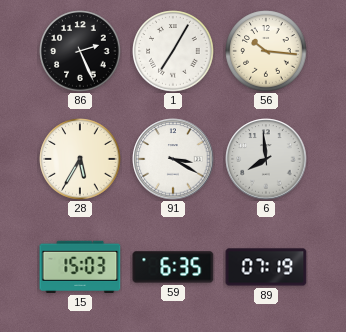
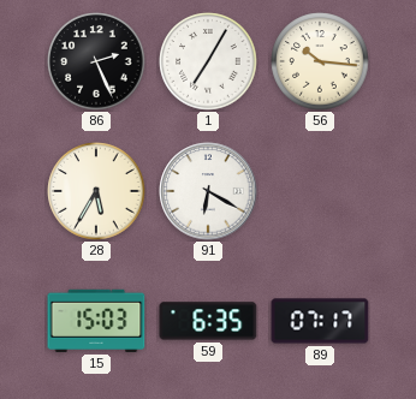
91: 3:20 -> 6:20 (208, 191)
6: 7:59 -> none (266, 159)
89: 07:19 -> 07:17 (320, 321)
